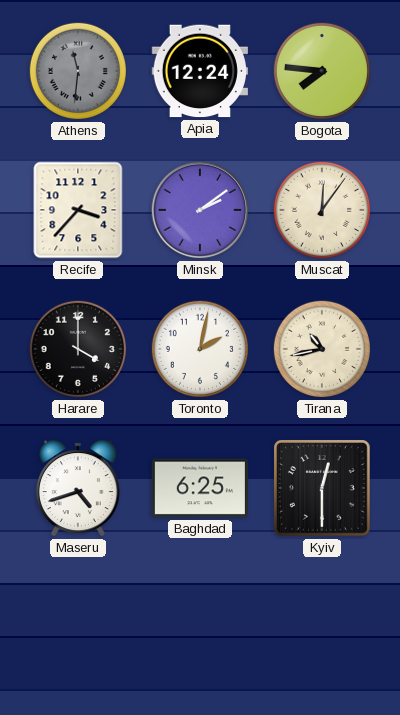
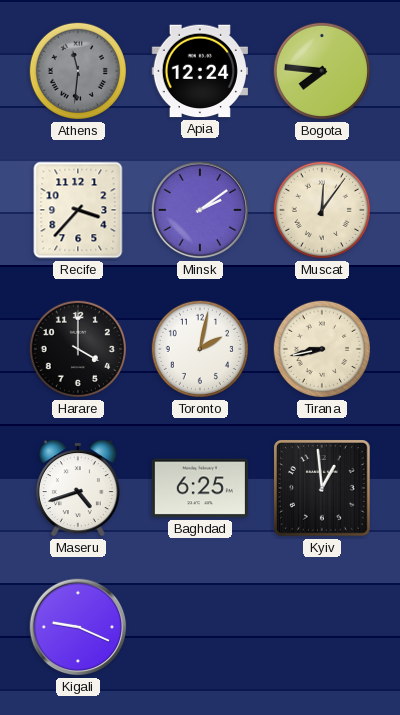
Tirana: 10:43 -> 8:43 (322, 349)
Kyiv: 12:30 -> 12:59 (323, 489)
Kigali: none -> 9:19 (78, 627)
